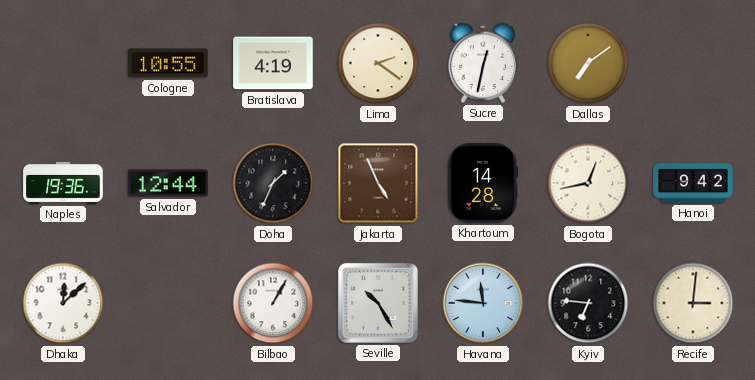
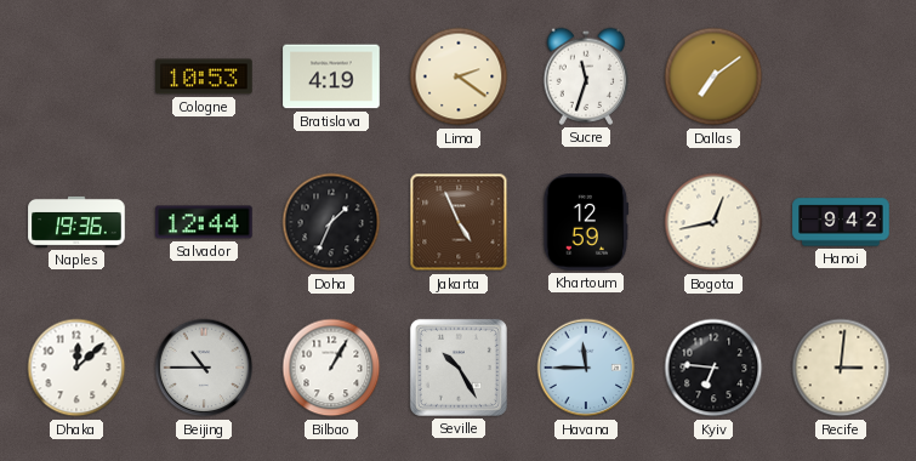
Cologne: 10:55 -> 10:53 (204, 76)
Sucre: 12:32 -> 11:33 (586, 76)
Khartoum: 14:28 -> 12:59 (586, 222)
Beijing: none -> 10:45 (204, 368)
Havana: 11:46 -> 11:45 (586, 368)
